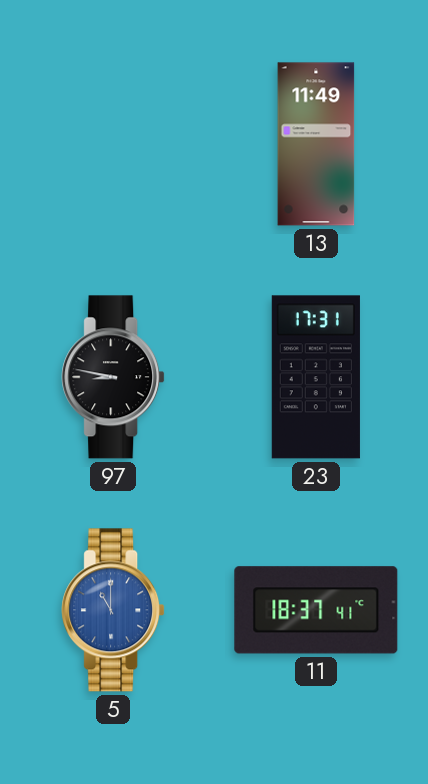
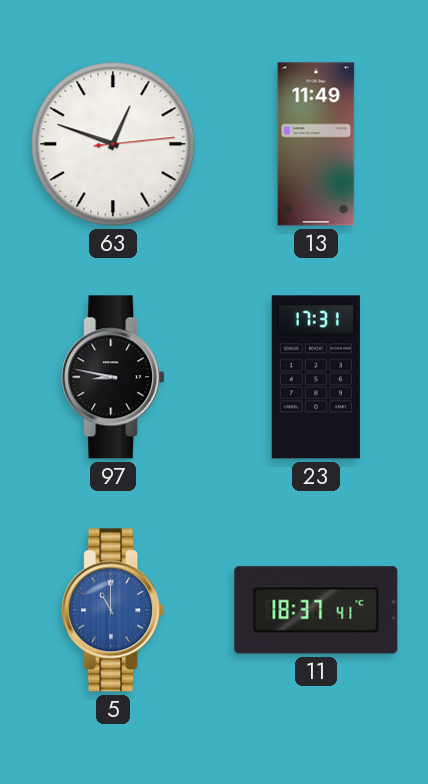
63: none -> 12:48 (113, 144)
